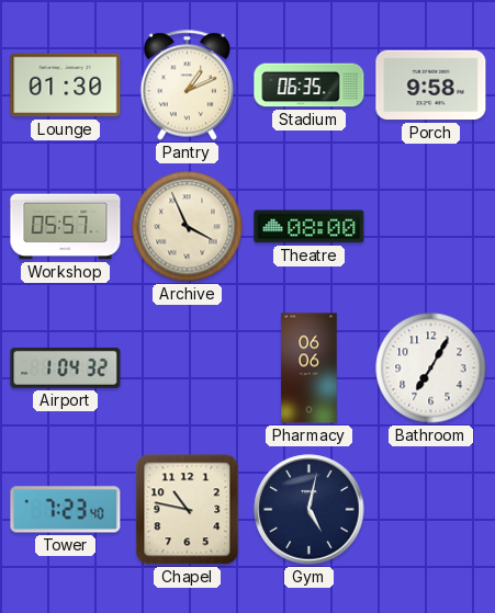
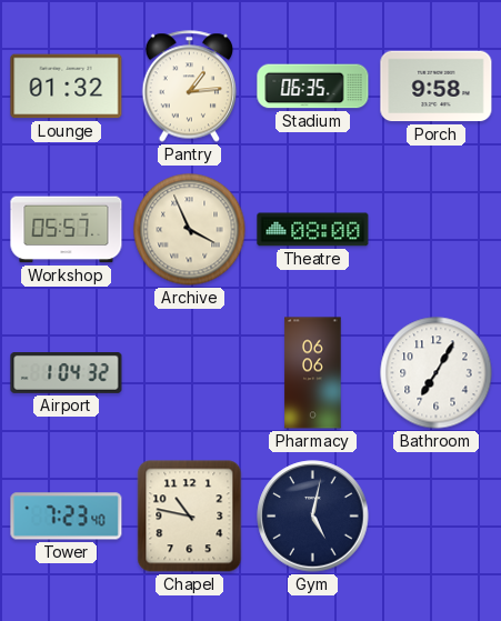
Lounge: 01:30 -> 01:32 (67, 87)
Pantry: 1:11 -> 1:14 (190, 87)
